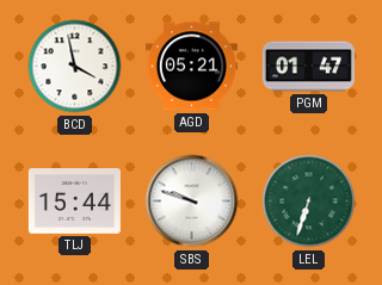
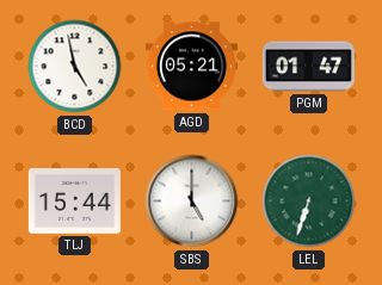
BCD: 3:58 -> 4:58 (75, 67)
SBS: 9:48 -> 5:00 (192, 202)
